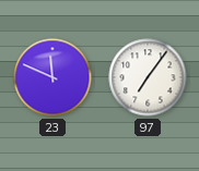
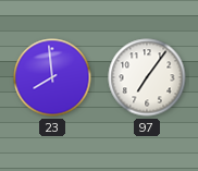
23: 11:49 -> 7:59 (52, 77)
